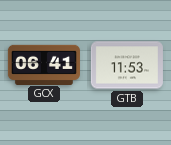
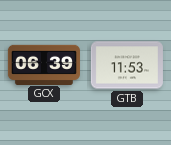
GCX: 06:41 -> 06:39 (44, 64)
